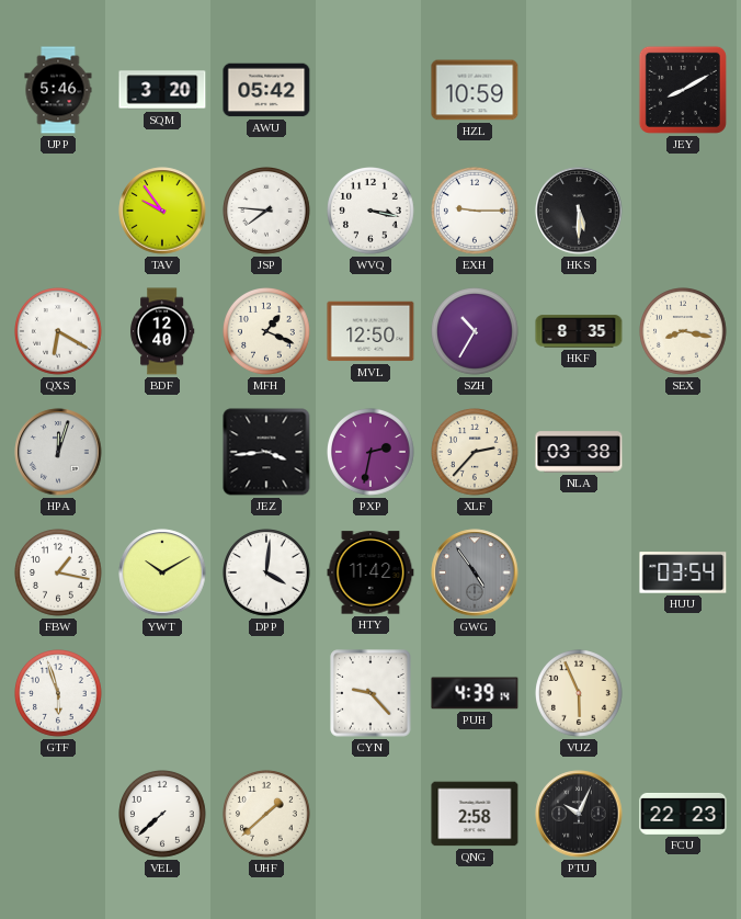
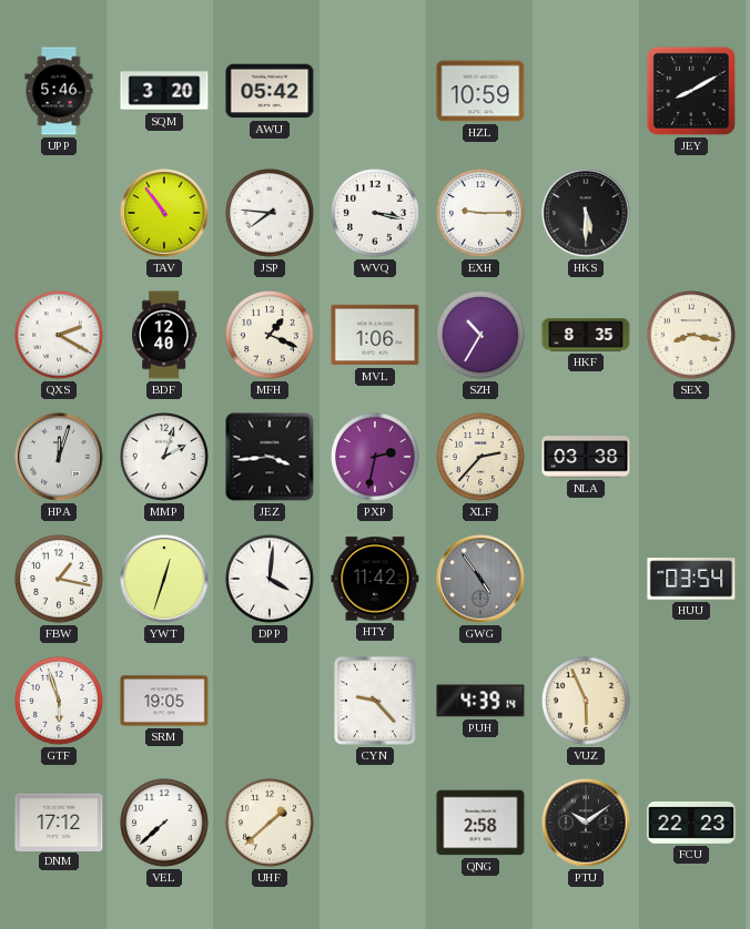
TAV: 9:54 -> 10:54 (164, 213)
QXS: 6:20 -> 2:20 (60, 336)
MVL: 12:50 -> 1:06 (375, 335)
MMP: none -> 2:03 (165, 458)
YWT: 10:10 -> 12:33 (164, 579)
SRM: none -> 19:05 (164, 701)
DNM: none -> 17:12 (59, 821)
PTU: 10:04 -> 10:09 (586, 823)
